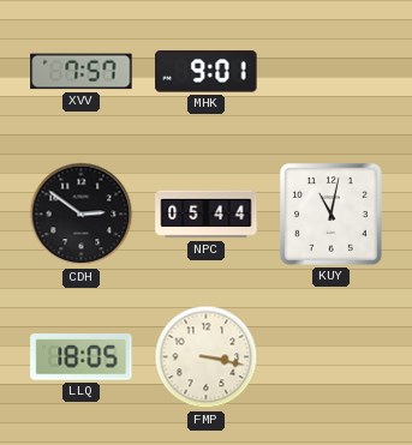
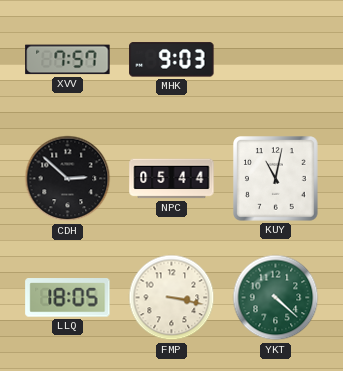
MHK: 9:01 -> 9:03 (172, 60)
CDH: 2:51 -> 2:52 (68, 179)
YKT: none -> 4:22 (276, 298)
